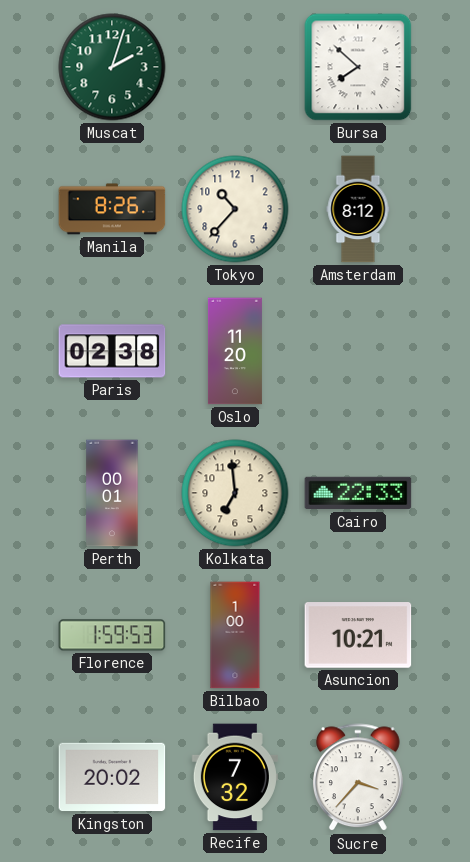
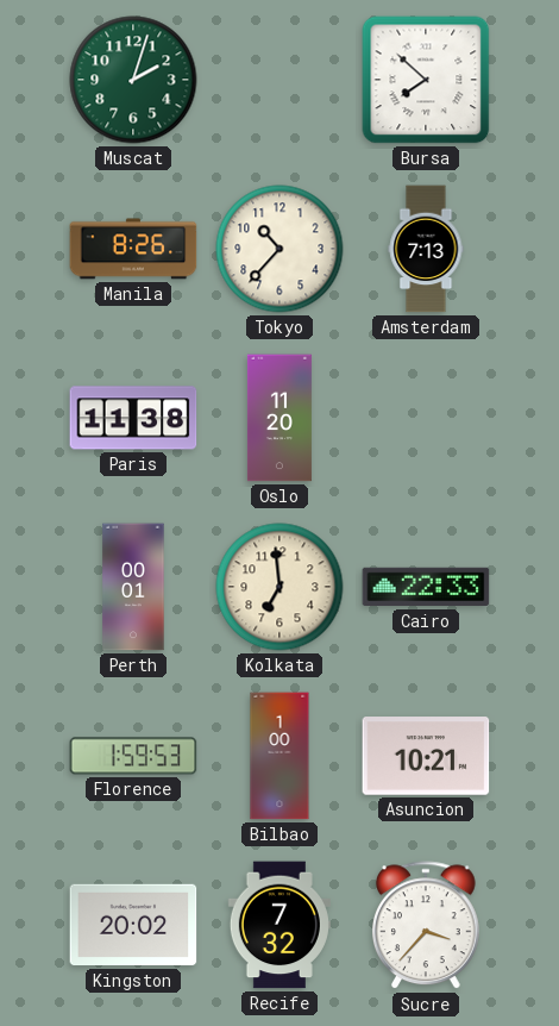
Amsterdam: 8:12 -> 7:13 (426, 249)
Paris: 02:38 -> 11:38 (133, 418)
